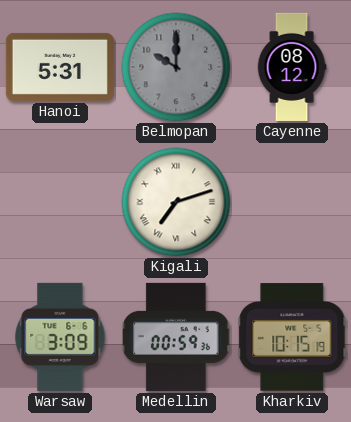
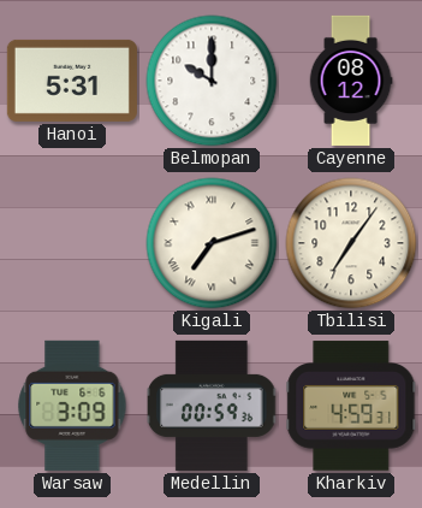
Belmopan dial: grey -> white (212, 81)
Tbilisi: none -> 7:06 (351, 243)
Kharkiv: 10:15 -> 4:59 (351, 406)
